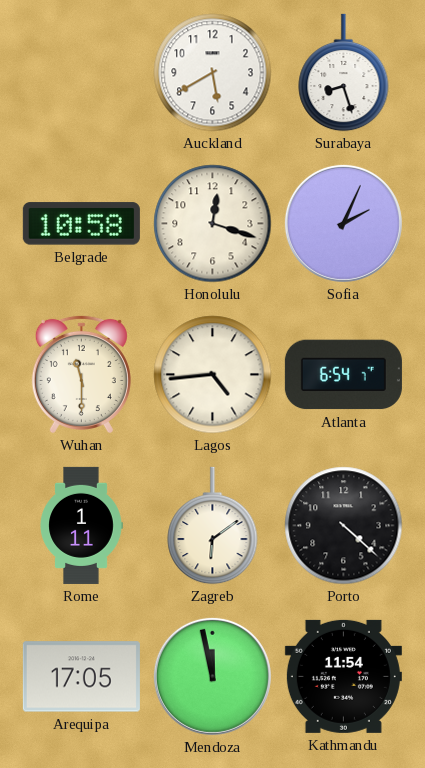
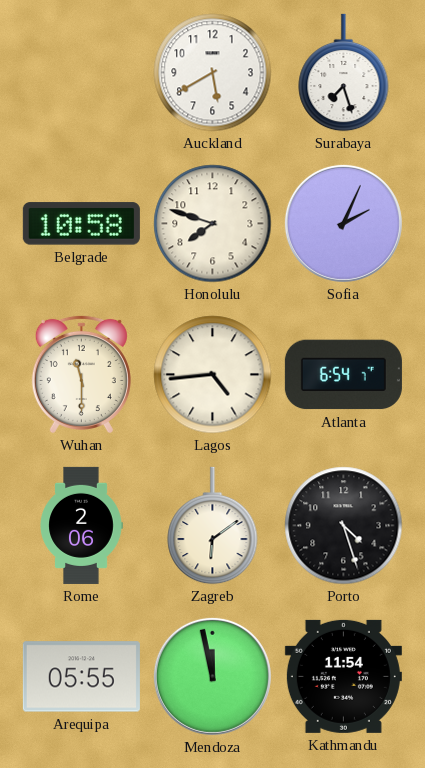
Surabaya: 8:27 -> 7:27 (344, 73)
Honolulu: 12:18 -> 7:48 (213, 224)
Rome: 1:11 -> 2:06 (81, 525)
Porto: 4:22 -> 4:27 (344, 526)
Arequipa: 17:05 -> 05:55 (81, 677)
